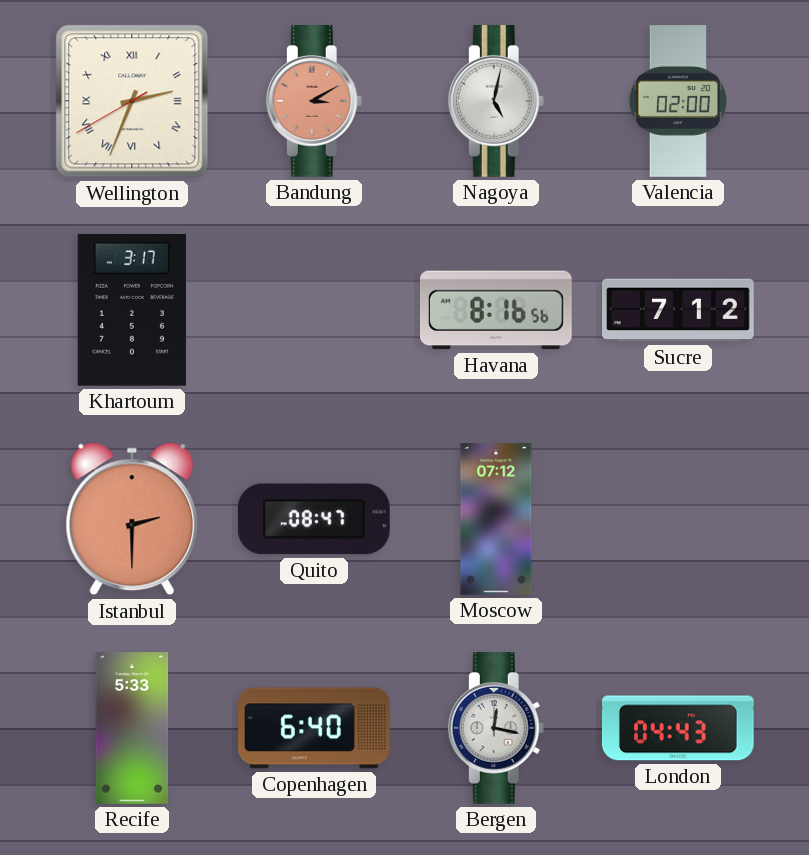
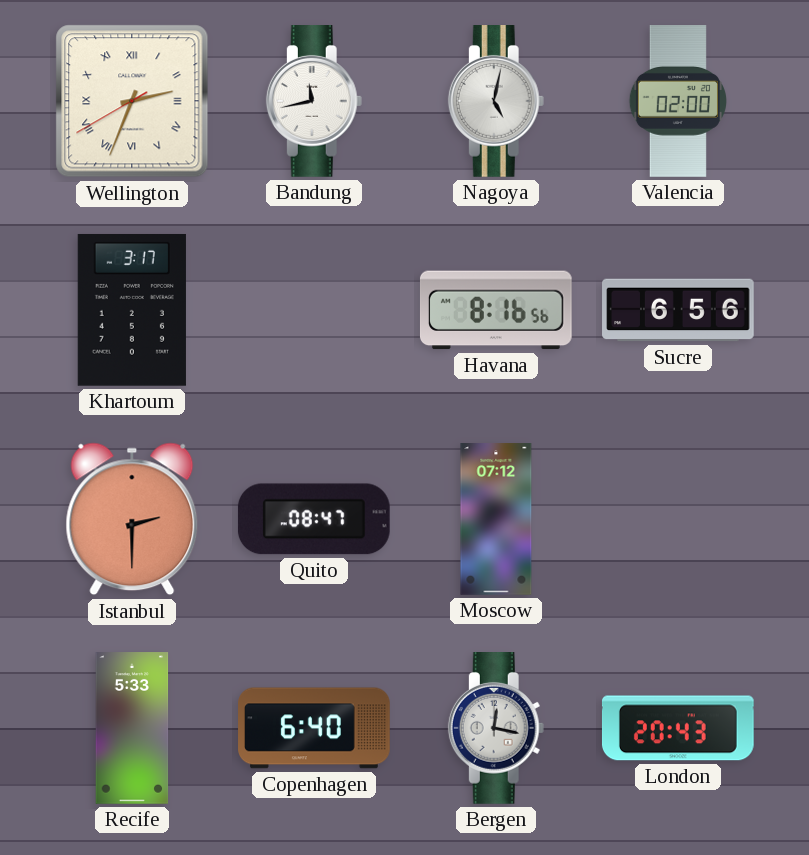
Bandung: 3:10 -> 11:43 (314, 102)
Bandung dial: salmon -> white (314, 102)
Sucre: 7:12 -> 6:56 (678, 310)
London: 04:43 -> 20:43 (678, 728)
